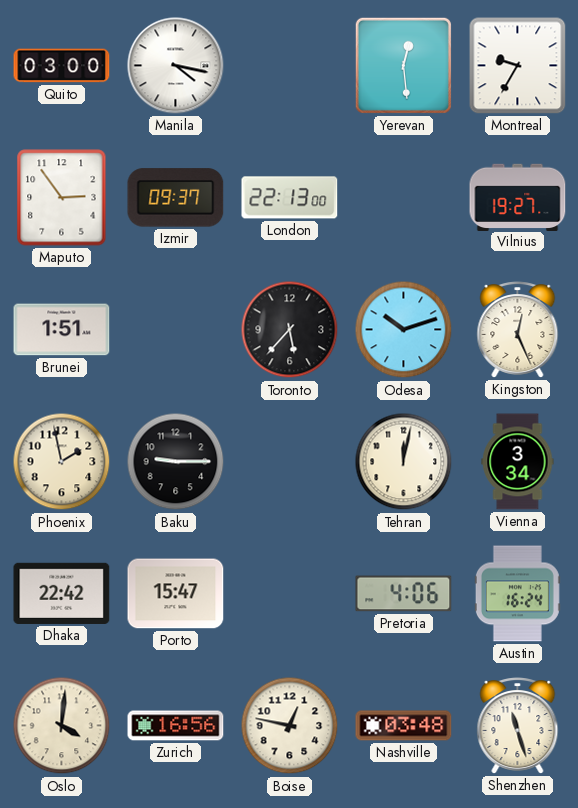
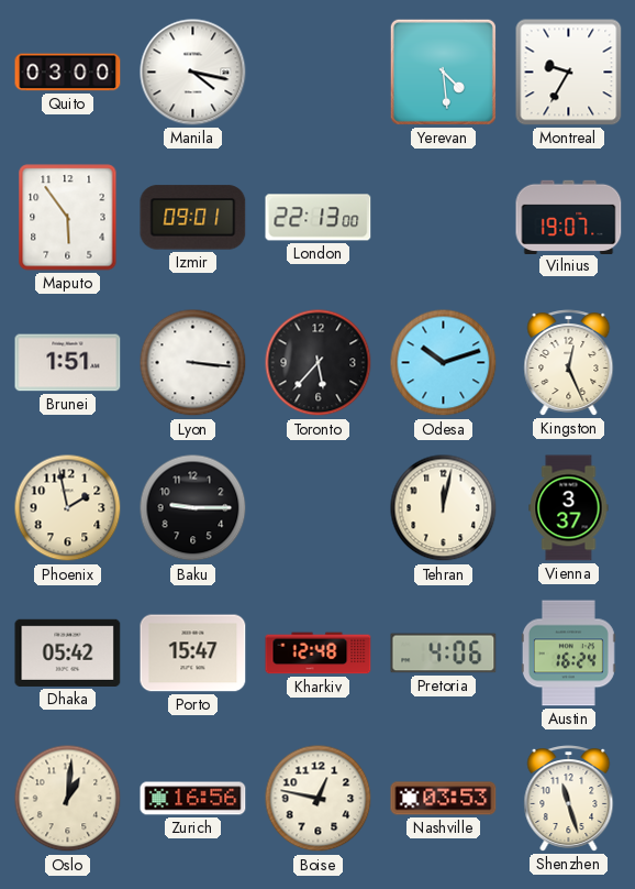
Yerevan: 12:29 -> 4:29 (443, 72)
Maputo: 2:54 -> 5:54 (68, 218)
Izmir: 09:37 -> 09:01 (193, 218)
Vilnius: 19:27 -> 19:07 (569, 217)
Lyon: none -> 3:16 (193, 363)
Vienna: 3:34 -> 3:37 (569, 508)
Dhaka: 22:42 -> 05:42 (68, 652)
Kharkiv: none -> 12:48 (319, 654)
Oslo: 4:01 -> 1:01 (68, 799)
Nashville: 03:48 -> 03:53 (444, 799)
